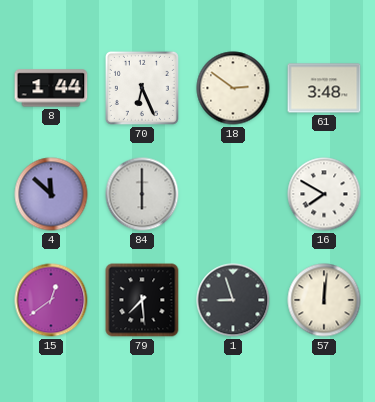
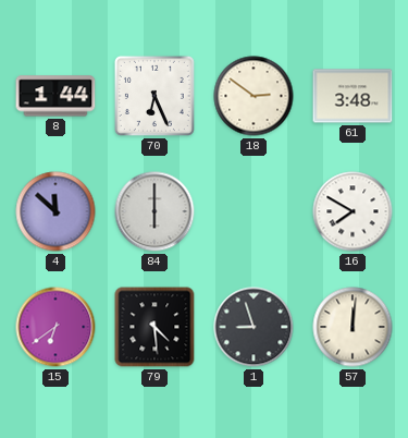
15: 12:39 -> 6:39 (55, 327)
79: 7:29 -> 4:29 (154, 327)
